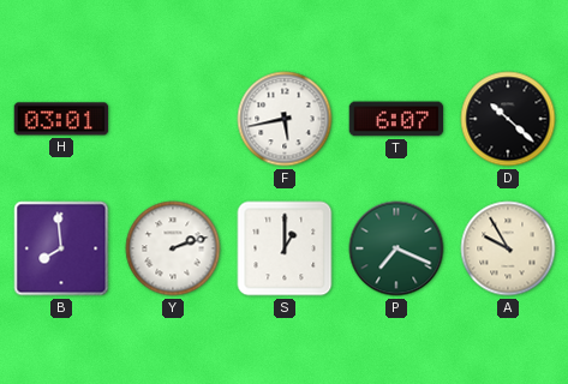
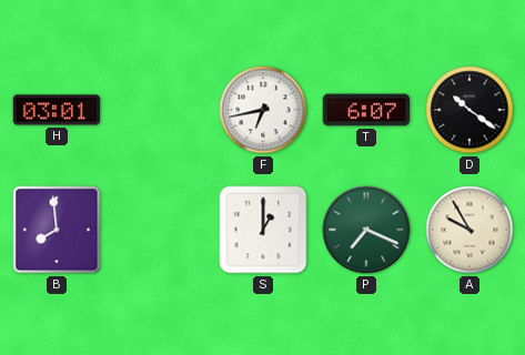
F: 5:43 -> 6:43 (263, 110)
D: 10:22 -> 10:21 (470, 110)
Y: 2:12 -> none (173, 248)
